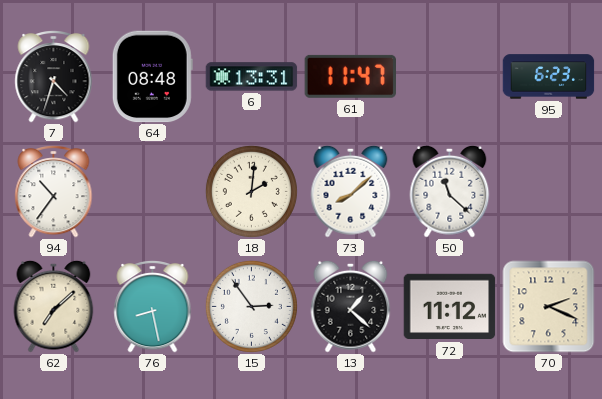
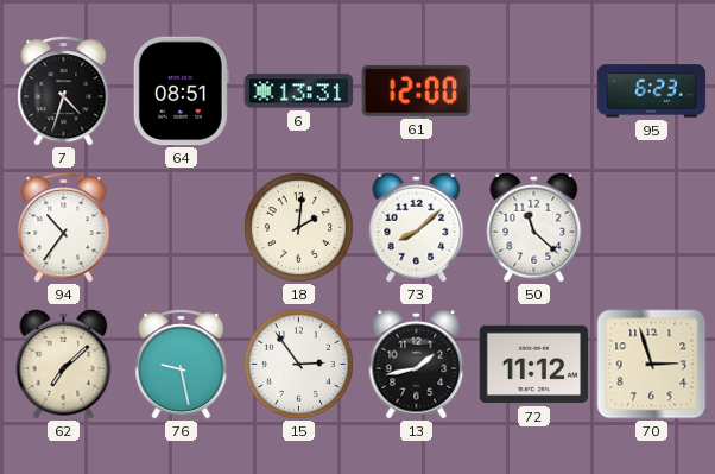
64: 08:48 -> 08:51 (181, 91)
61: 11:47 -> 12:00 (416, 90)
76: 8:28 -> 9:28 (182, 365)
13: 1:22 -> 1:43 (417, 364)
70: 2:19 -> 2:57 (652, 365)
